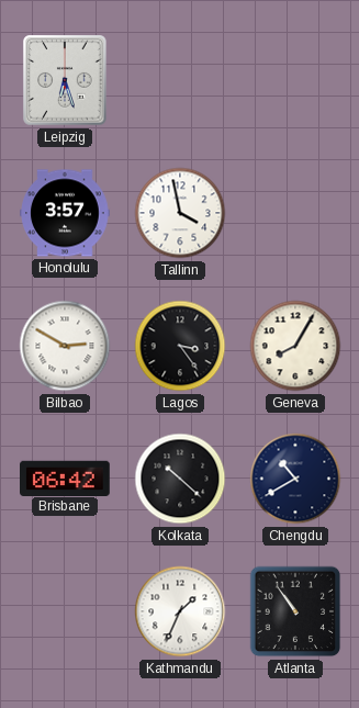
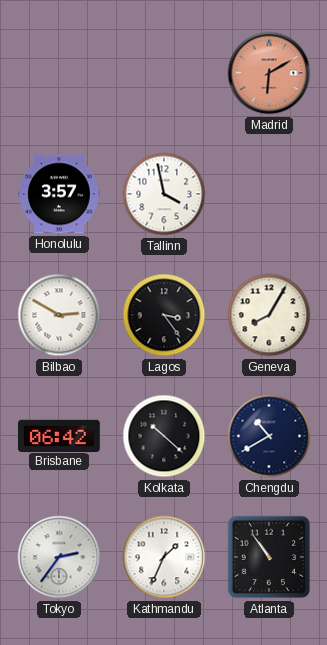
Leipzig: 6:27 -> none (65, 80)
Madrid: none -> 6:10 (269, 73)
Tokyo: none -> 2:36 (59, 557)
